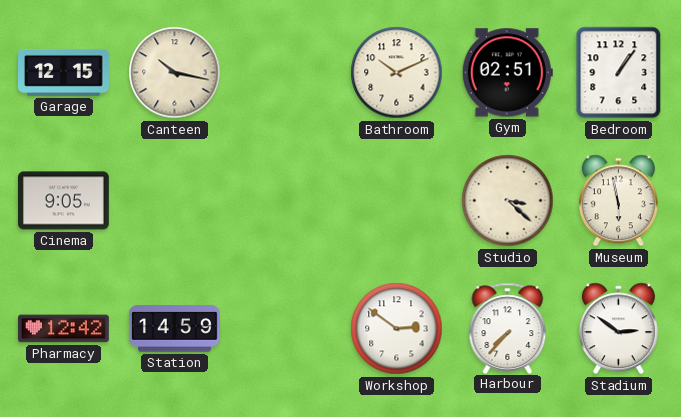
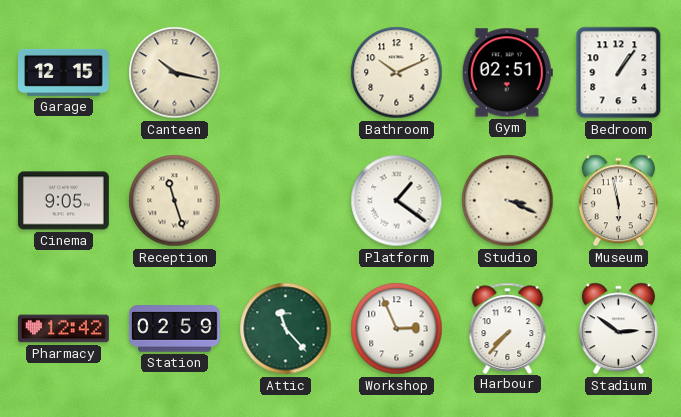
Reception: none -> 11:27 (175, 201)
Platform: none -> 1:21 (397, 201)
Studio: 3:22 -> 3:19 (508, 201)
Station: 14:59 -> 02:59 (175, 329)
Attic: none -> 11:23 (286, 329)
Workshop: 2:51 -> 2:56 (397, 329)
